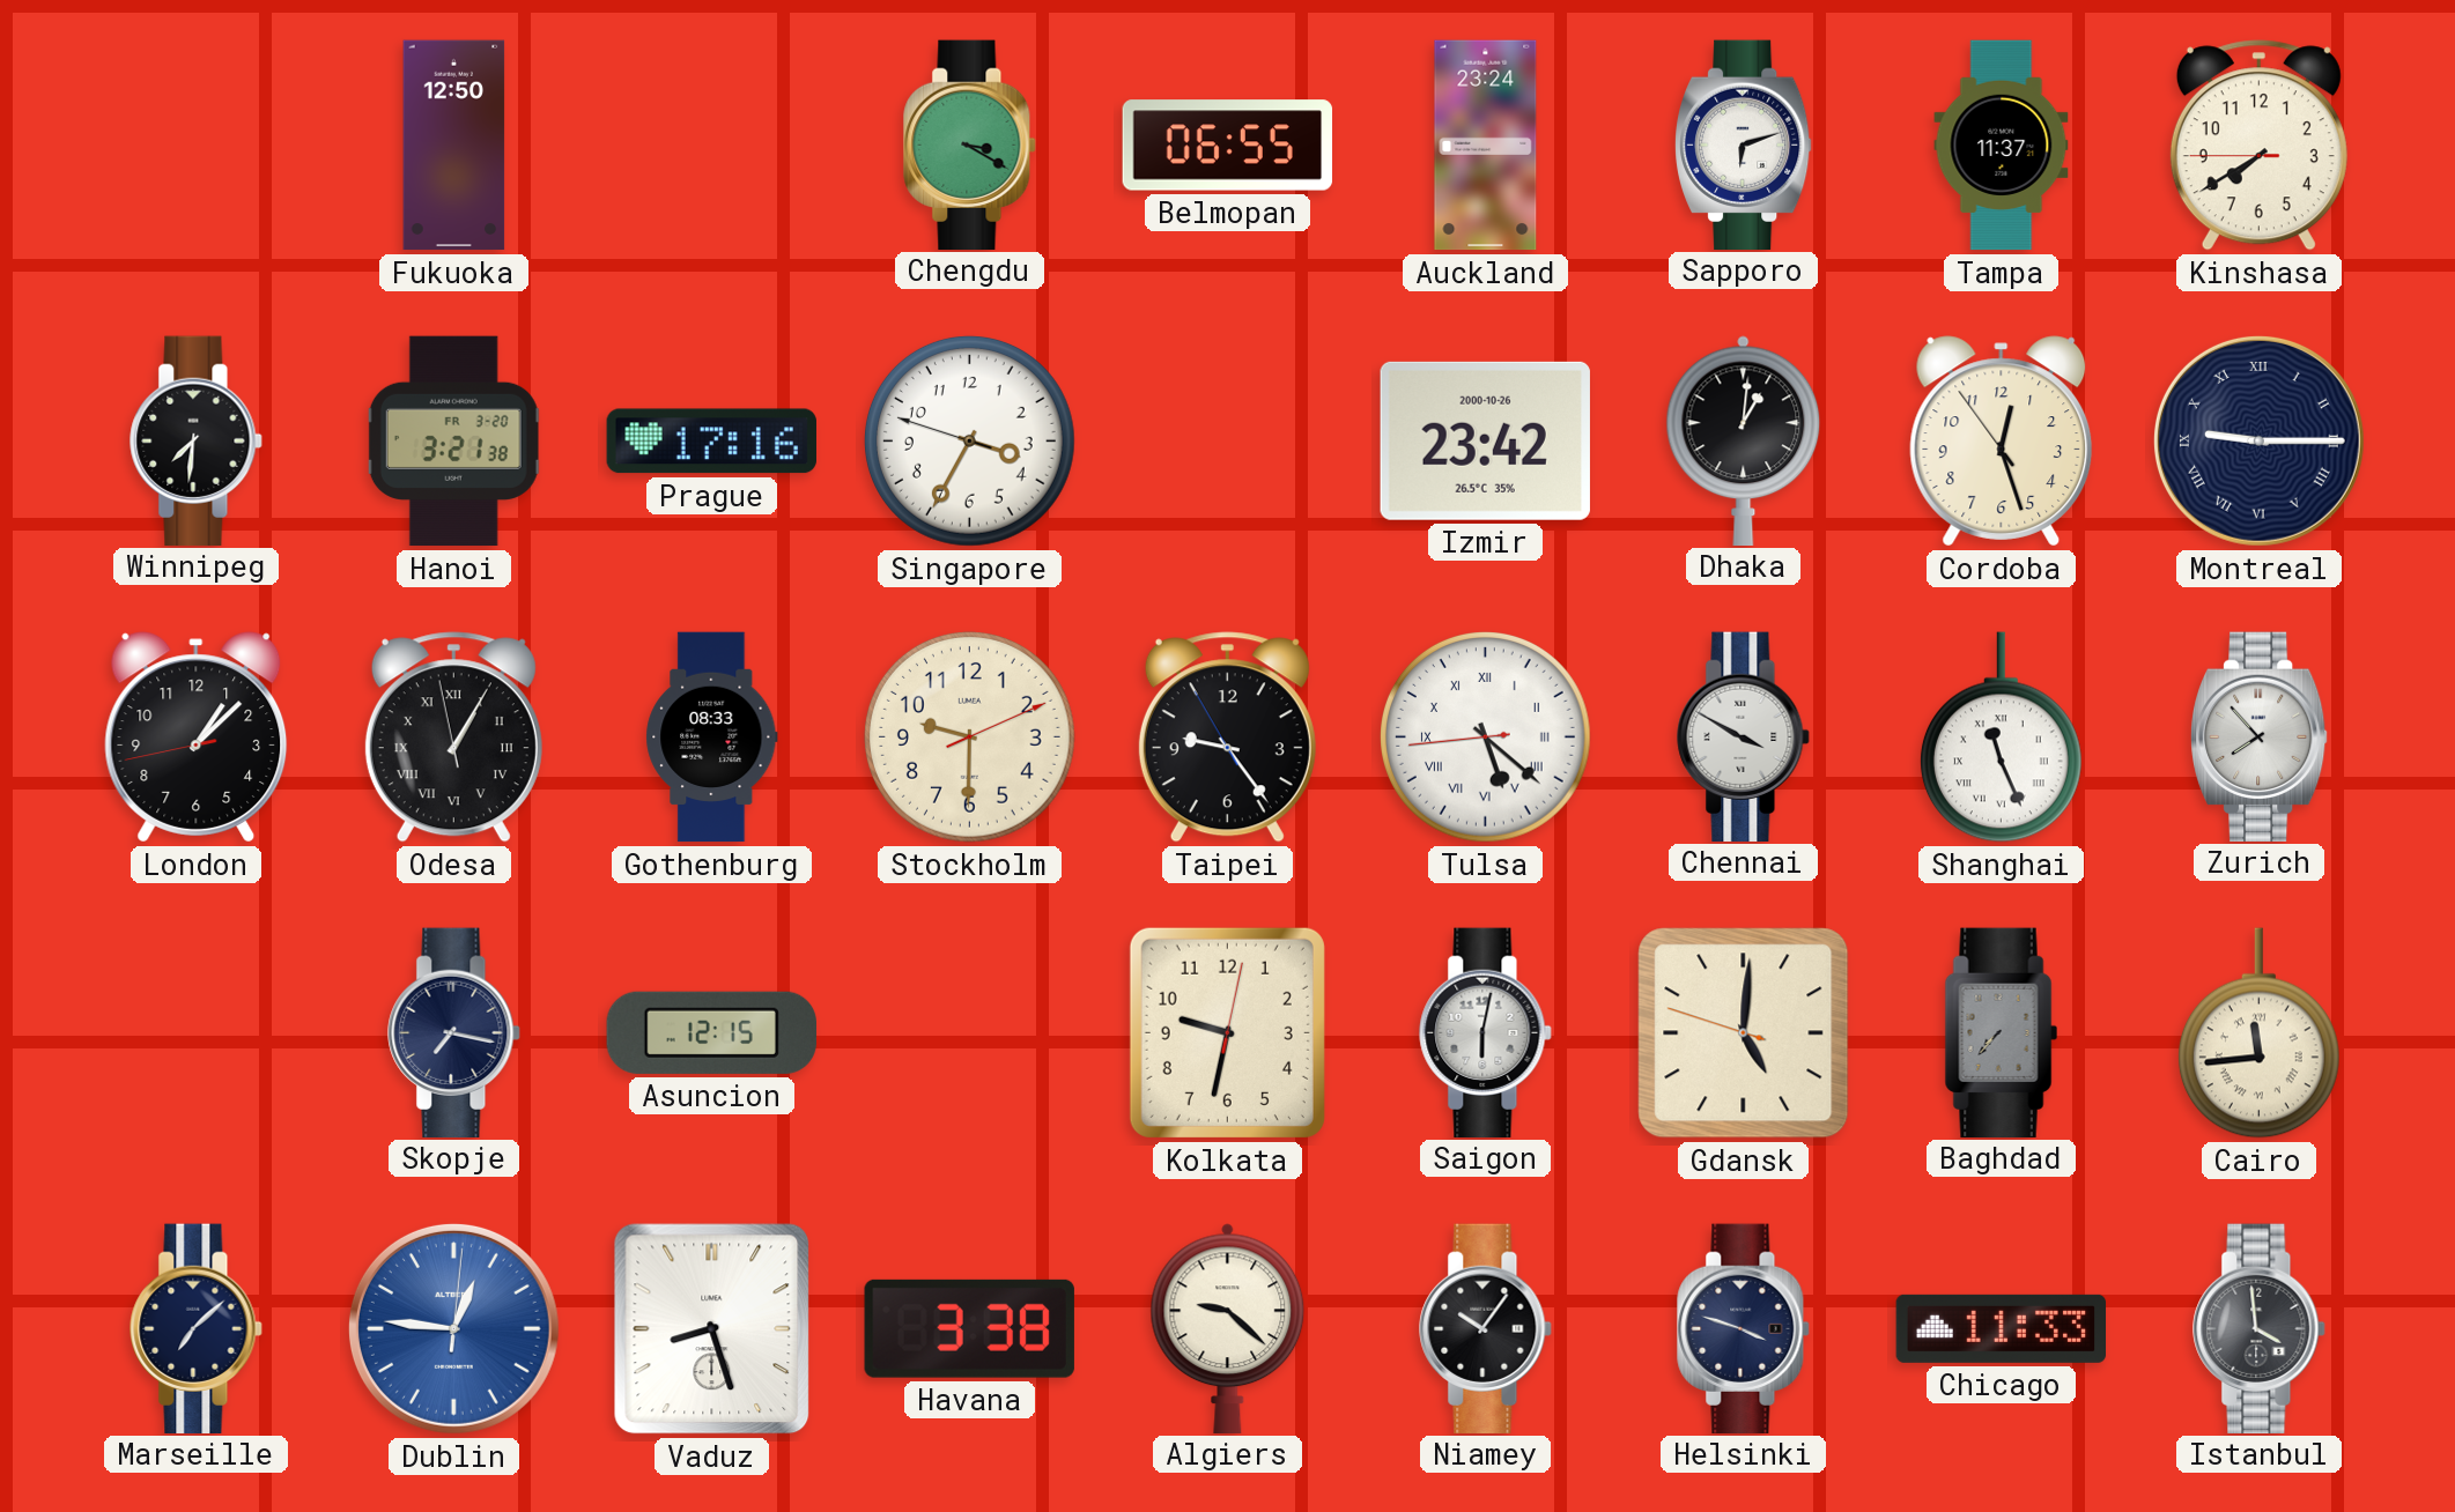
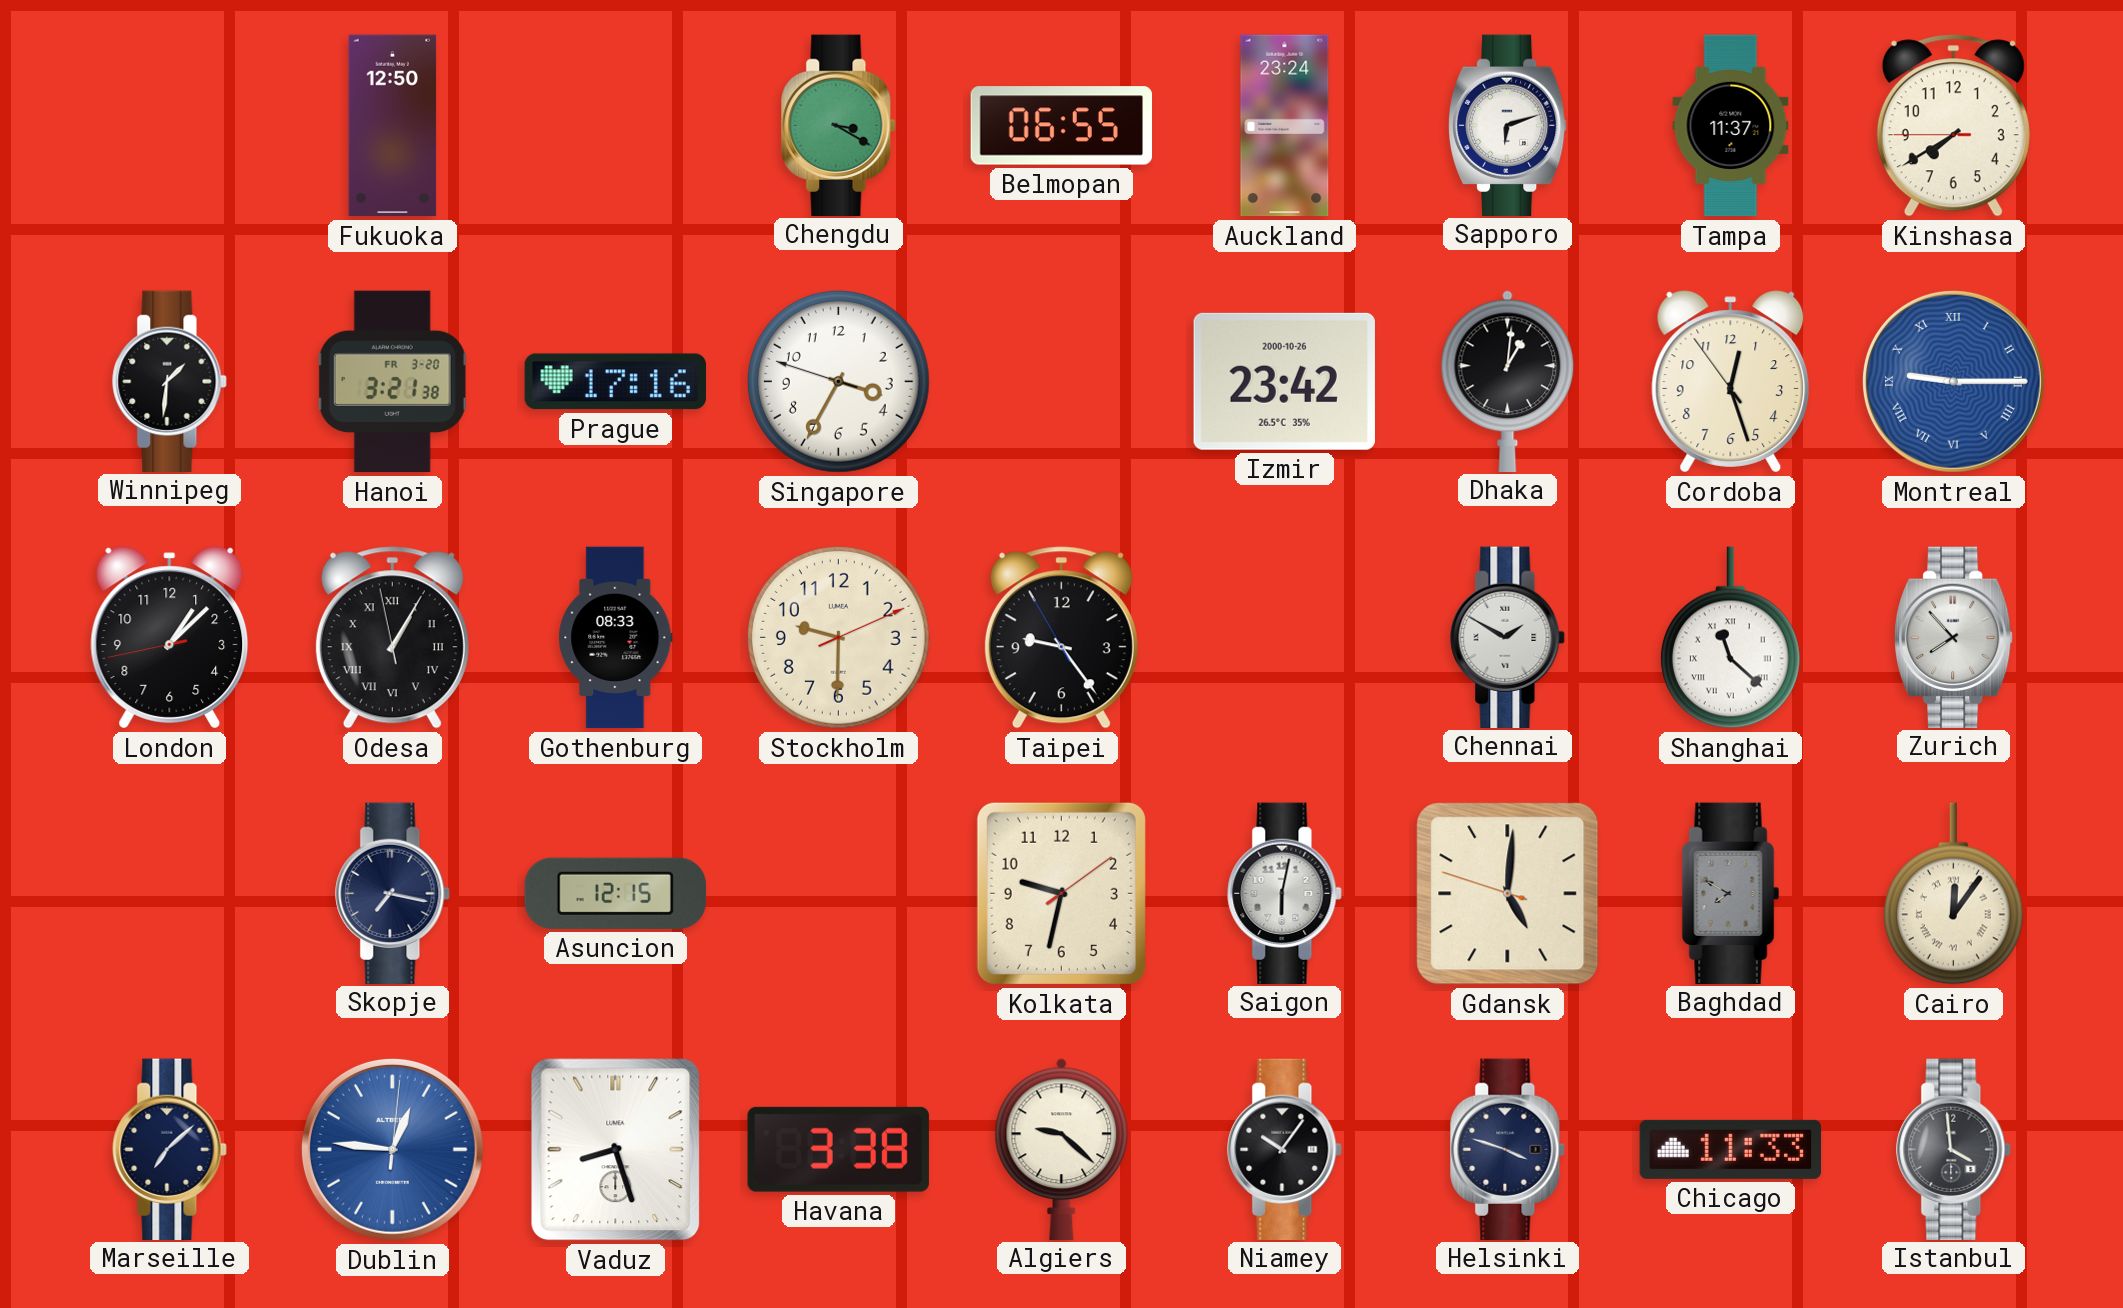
Winnipeg: 7:31 -> 1:31 (170, 381)
Montreal dial: navy -> blue (1953, 381)
Tulsa: 5:21 -> none (1485, 736)
Chennai: 3:50 -> 1:50 (1508, 637)
Shanghai: 11:26 -> 11:22 (1730, 638)
Kolkata: 9:32:02 -> 9:32:09 (1061, 893)
Baghdad: 7:37 -> 7:50 (1731, 893)
Cairo: 11:44 -> 12:06 (1953, 894)
